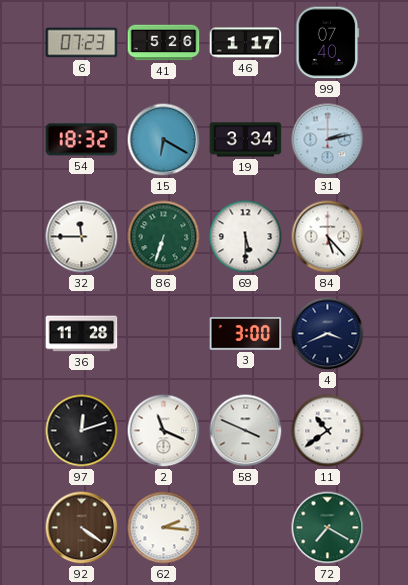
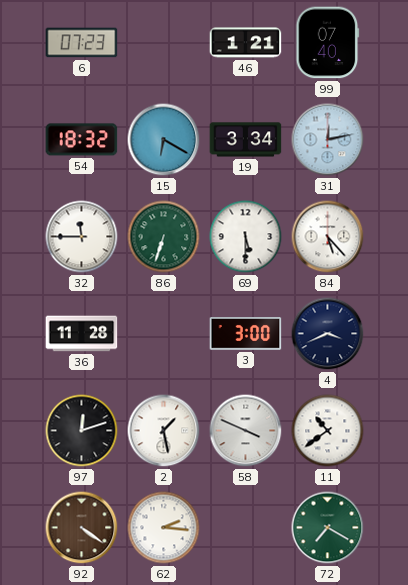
41: 5:26 -> none (164, 43)
46: 1:17 -> 1:21 (246, 43)
31: 2:13 -> 12:13 (328, 140)
2: 11:19 -> 1:28 (164, 431)
